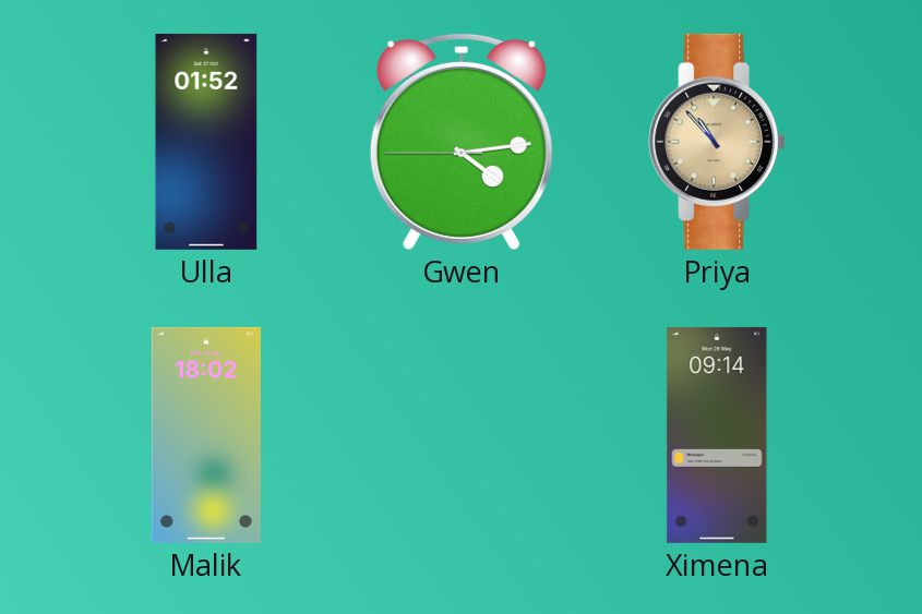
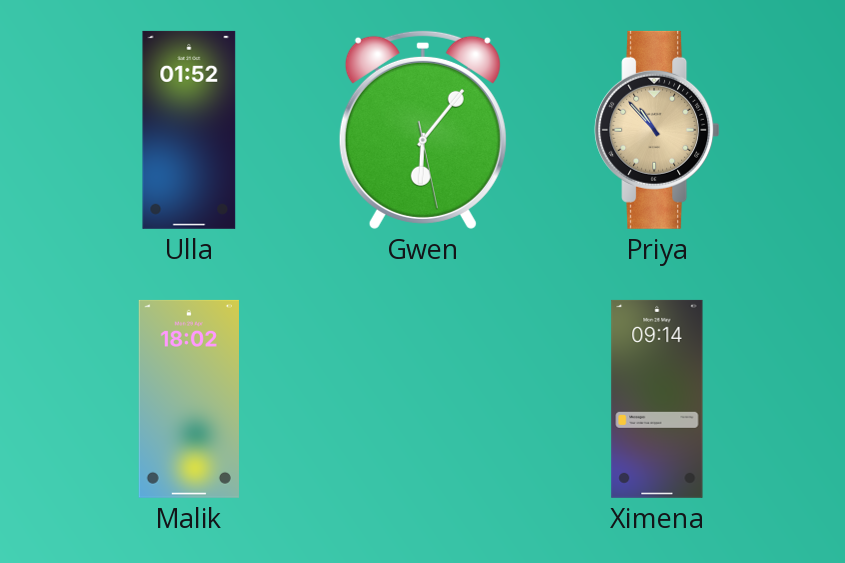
Gwen: 4:13 -> 6:06 (423, 129)
